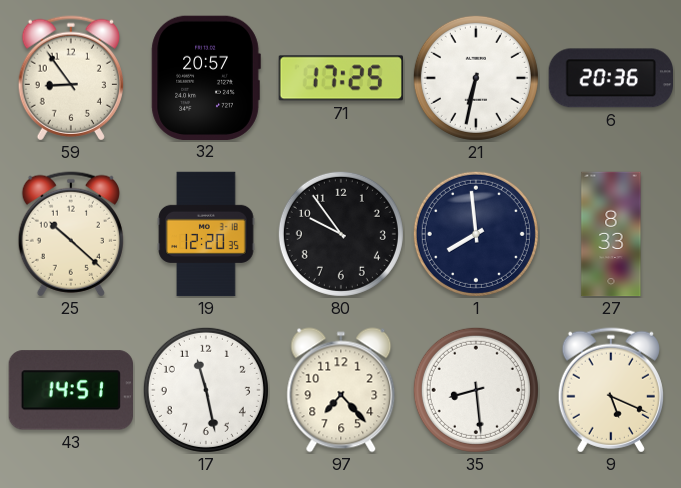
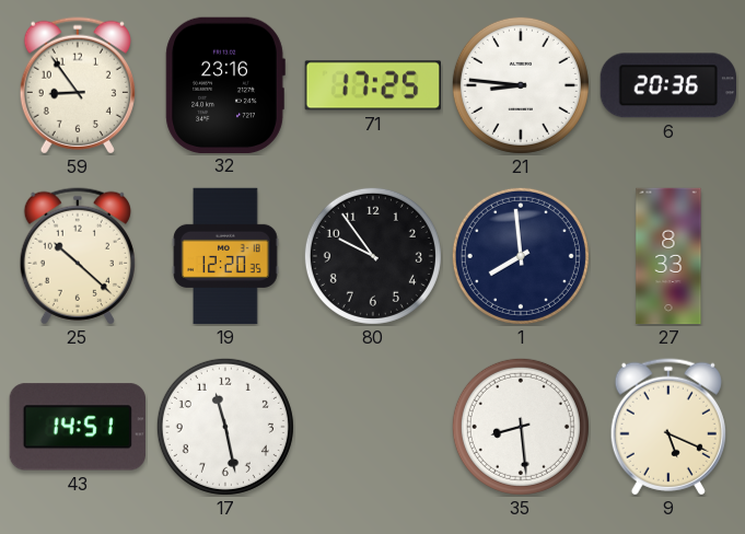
32: 20:57 -> 23:16 (225, 84)
21: 6:32 -> 8:46 (521, 85)
97: 7:23 -> none (341, 390)
